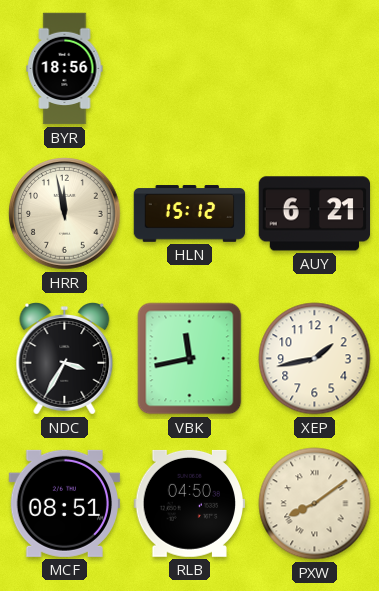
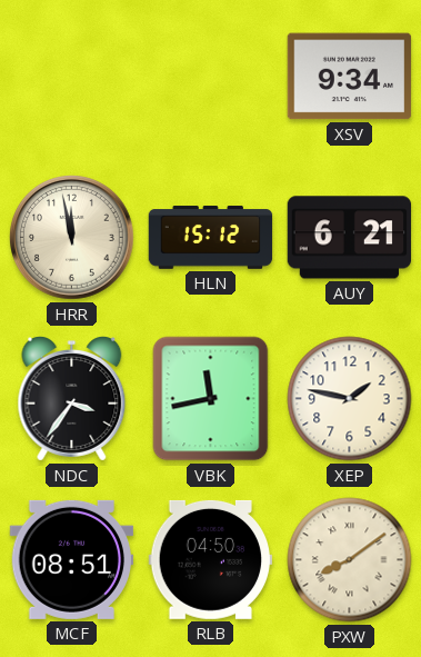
BYR: 18:56 -> none (65, 69)
XSV: none -> 9:34 (350, 77)
NDC: 3:35 -> 3:36 (72, 399)
XEP: 1:43 -> 1:47 (350, 399)
